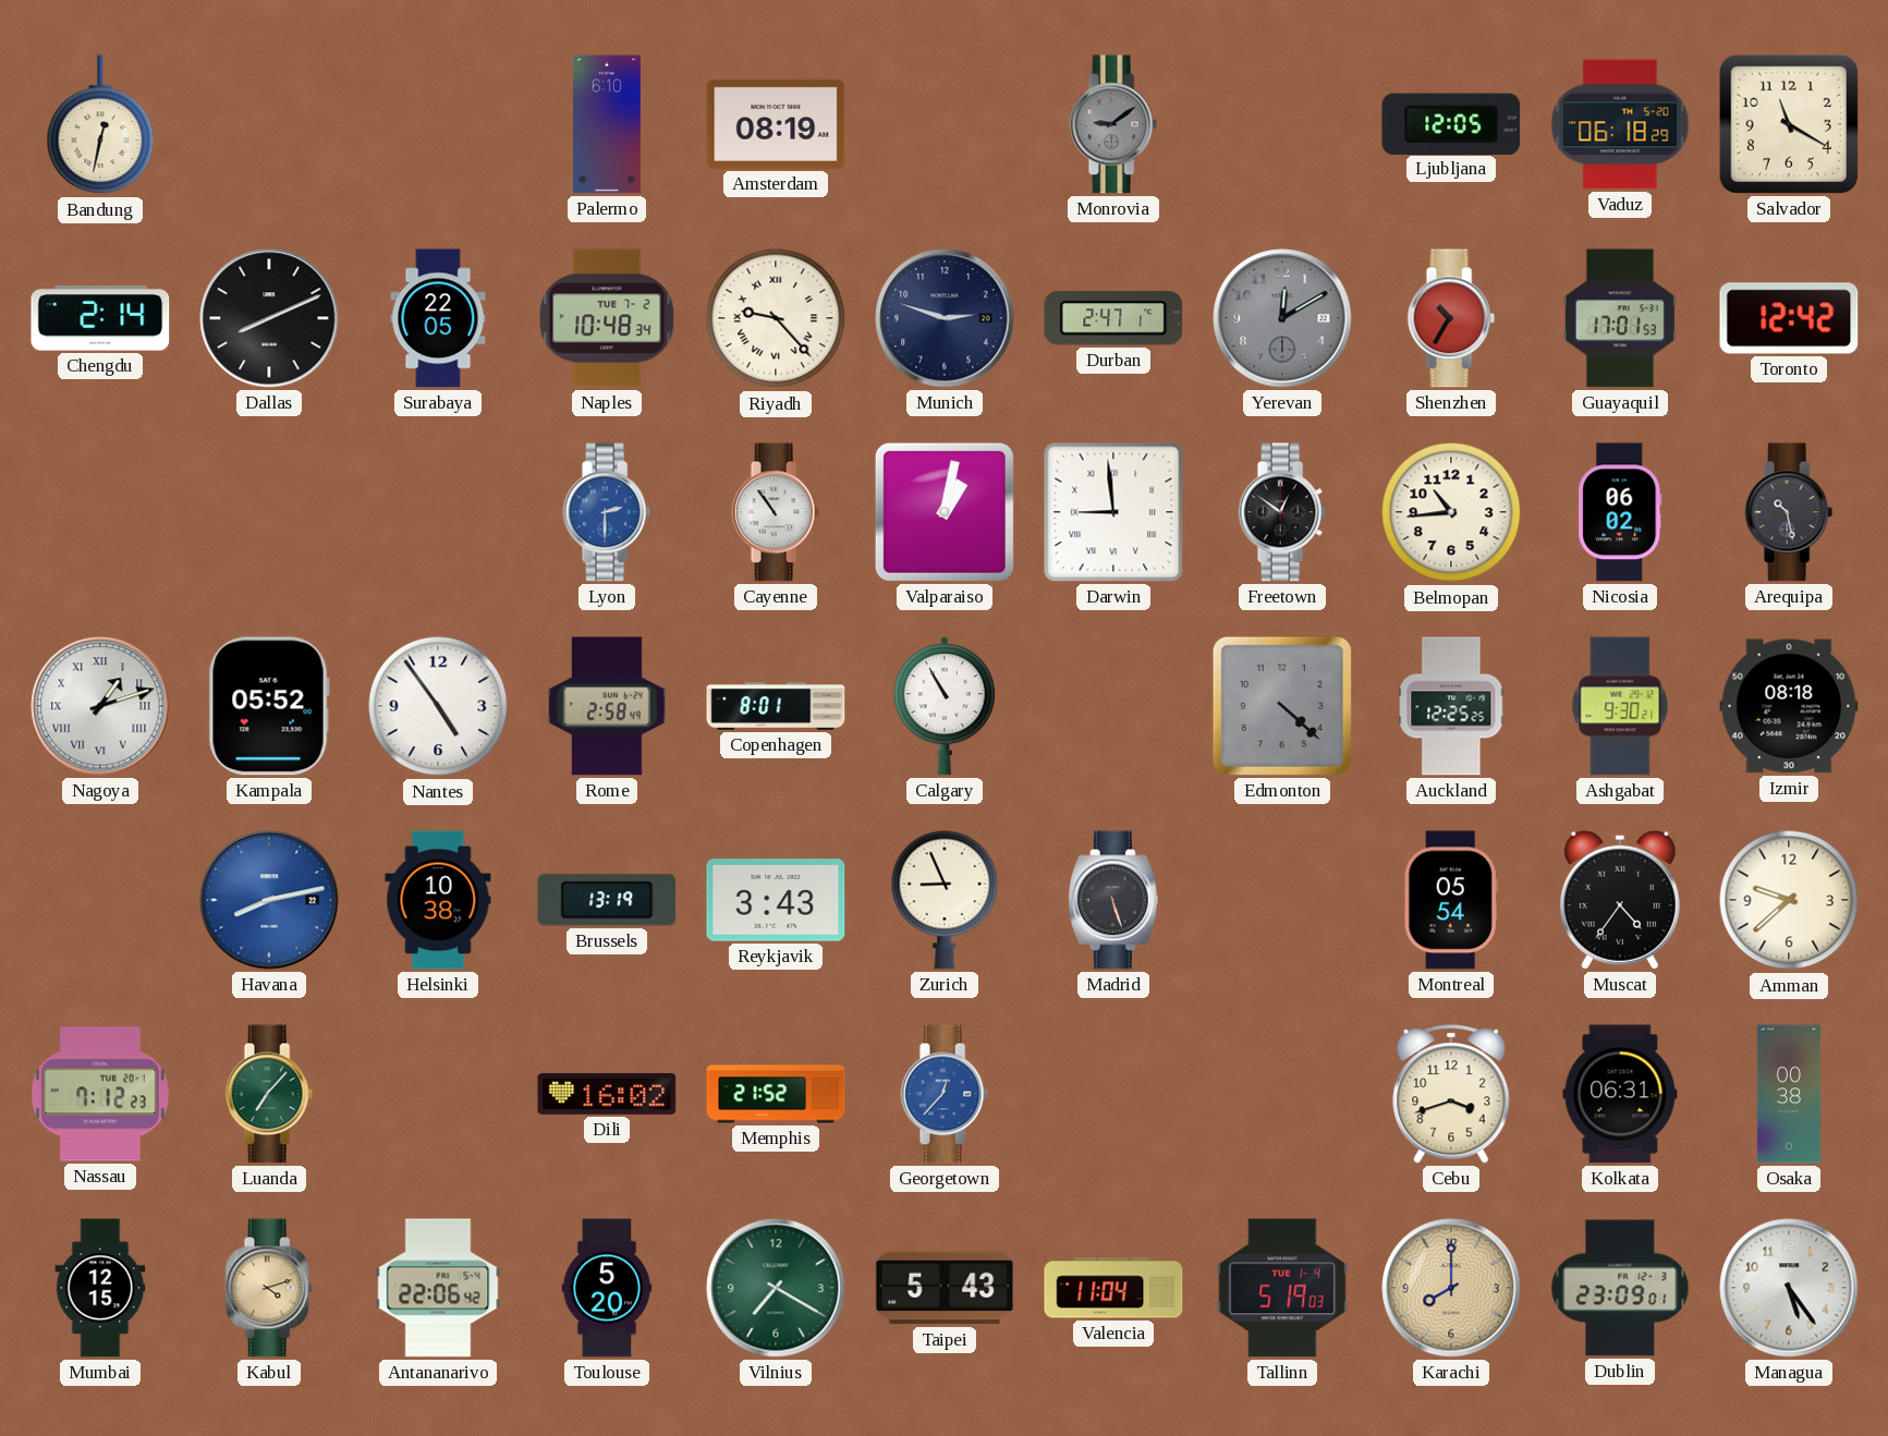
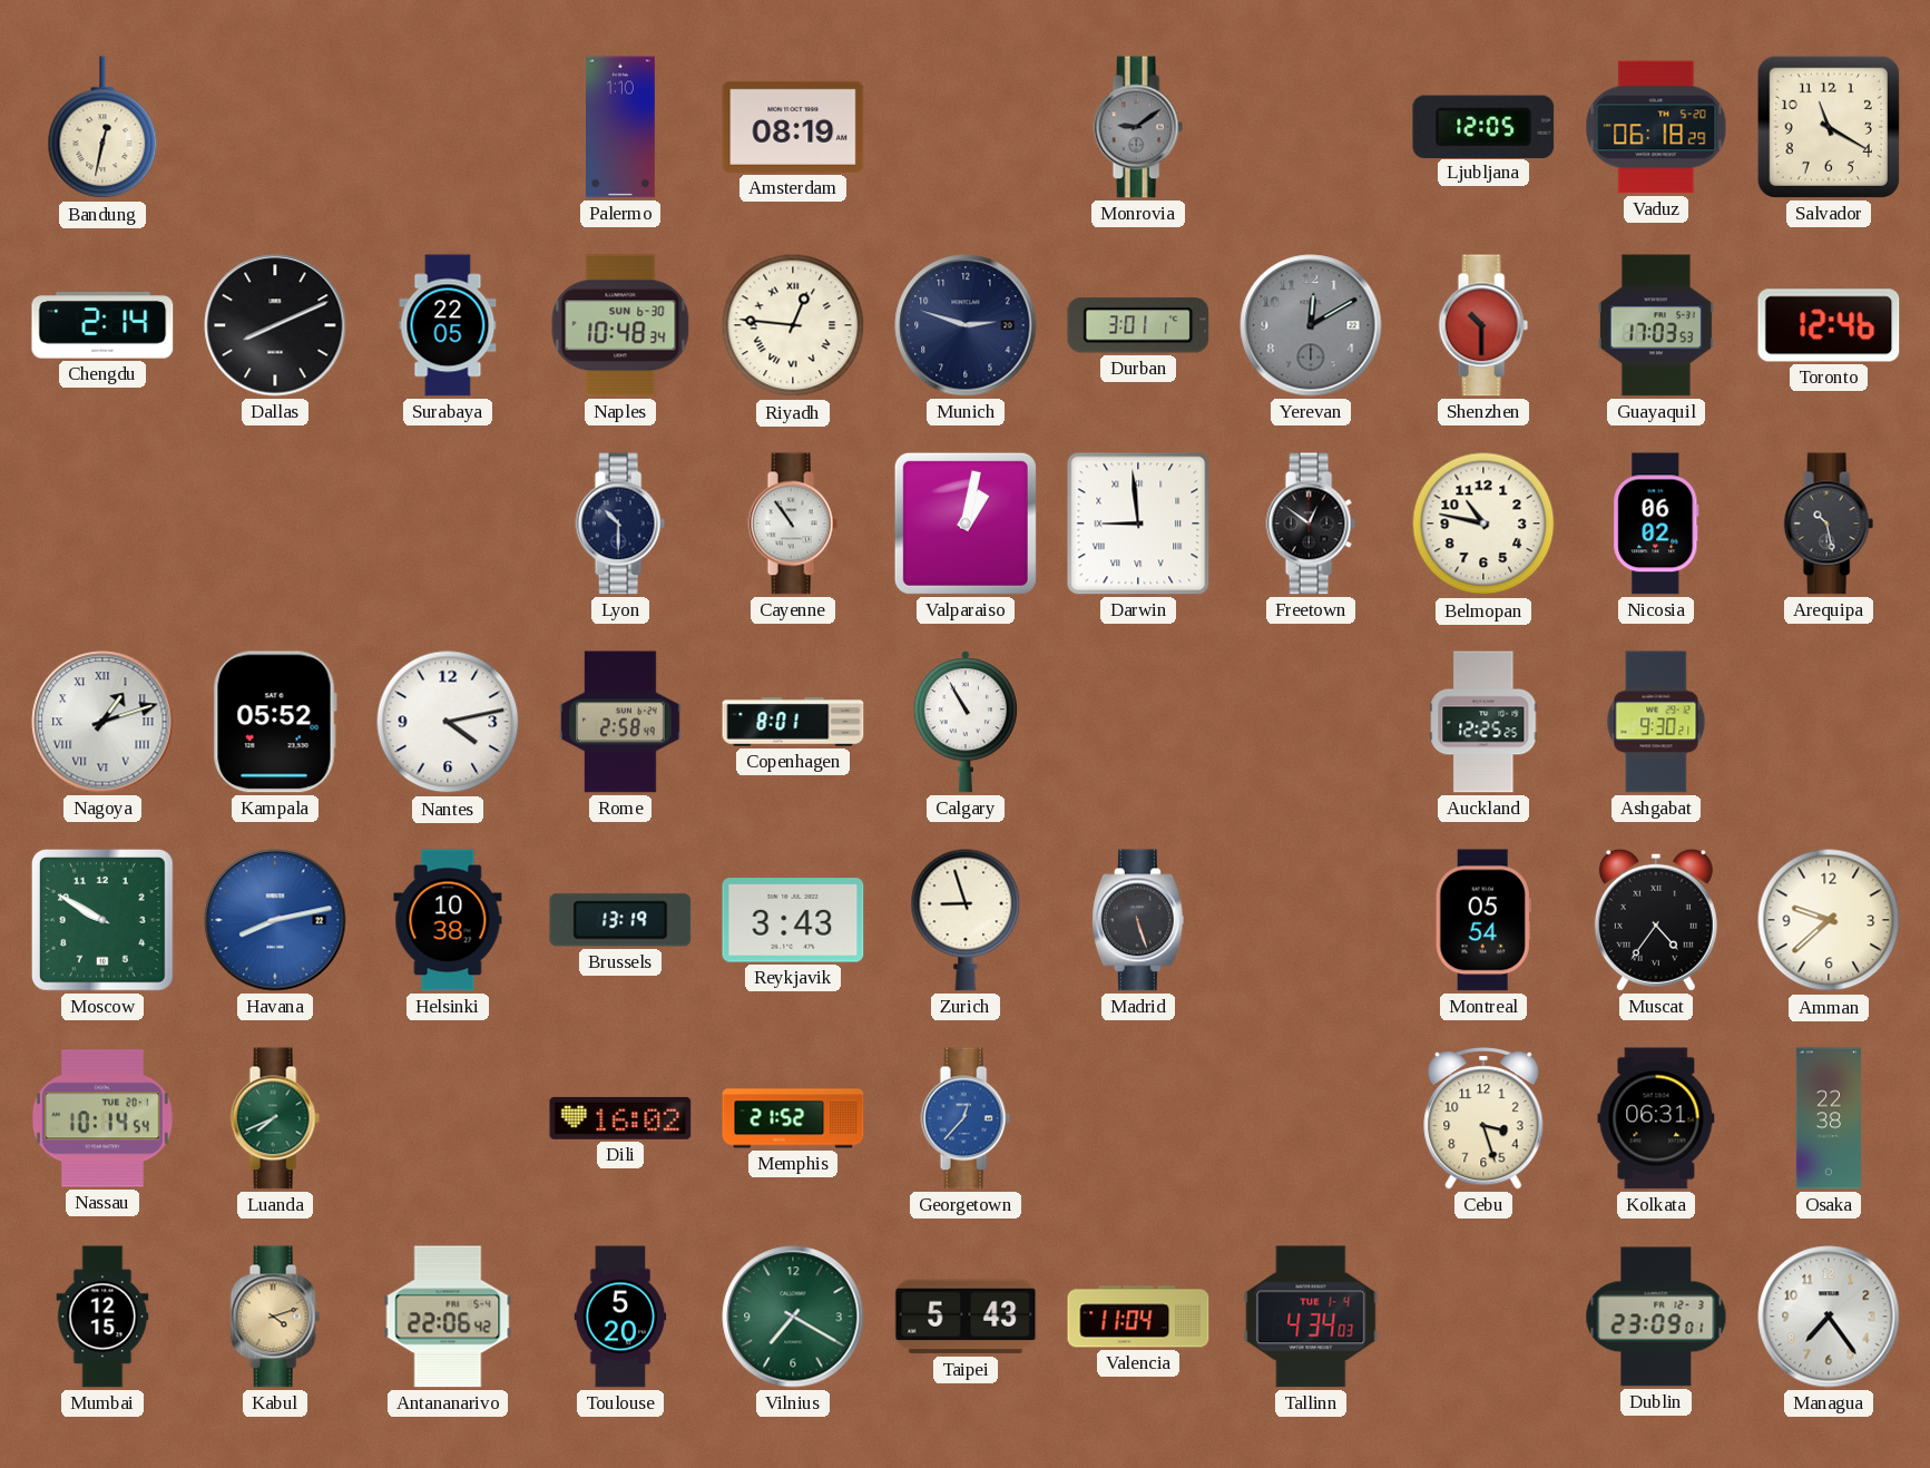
Palermo: 6:10 -> 1:10 (621, 127)
Naples date: TUE 7-2 -> SUN 6-30 (620, 325)
Riyadh: 9:23 -> 12:46 (793, 325)
Durban: 2:47 -> 3:01 (1138, 325)
Shenzhen: 10:35 -> 10:30 (1483, 325)
Guayaquil: 17:01 -> 17:03 (1656, 325)
Toronto: 12:42 -> 12:46 (1829, 325)
Lyon: 2:30 -> 10:30 (620, 523)
Lyon dial: blue -> navy (620, 523)
Belmopan: 10:44 -> 10:47 (1483, 523)
Nantes: 4:54 -> 4:13 (448, 722)
Edmonton: 4:22 -> none (1282, 706)
Izmir: 08:18 -> none (1789, 706)
Moscow: none -> 9:50 (102, 920)
Zurich: 8:56 -> 8:57 (966, 920)
Nassau: 7:12 -> 10:14 (102, 1118)
Luanda: 7:07 -> 7:41 (275, 1118)
Cebu: 3:42 -> 3:27 (1483, 1118)
Osaka: 00:38 -> 22:38 (1829, 1118)
Tallinn: 5:19 -> 4:34 (1311, 1317)
Karachi: 8:00 -> none (1451, 1288)
Managua: 5:24 -> 7:24 (1829, 1317)
